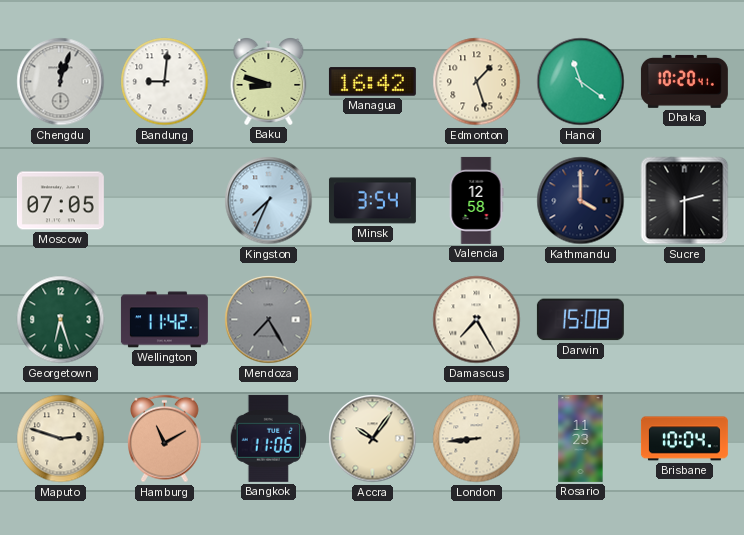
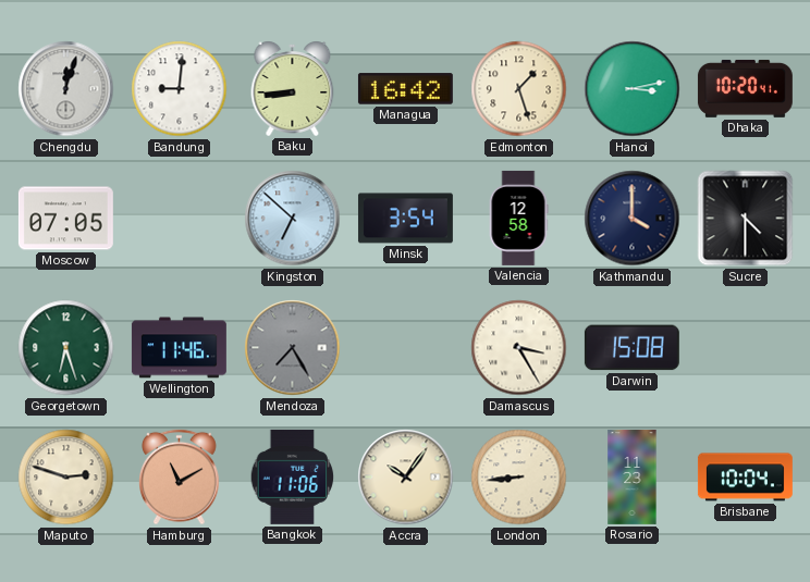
Baku: 8:48 -> 8:44 (293, 89)
Hanoi: 11:21 -> 3:13 (633, 89)
Kingston: 7:34 -> 6:52 (293, 219)
Sucre: 2:30 -> 4:30 (746, 219)
Wellington: 11:42 -> 11:46 (179, 348)
Damascus: 7:25 -> 3:25 (519, 348)
